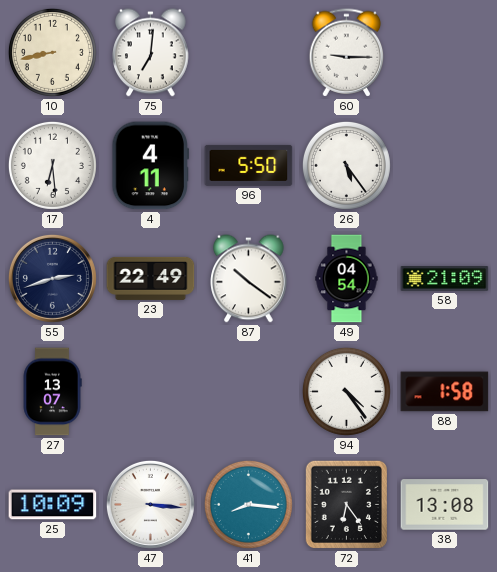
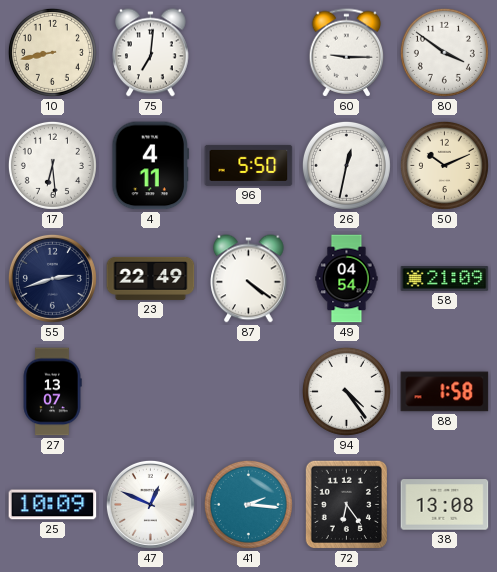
80: none -> 3:51 (444, 52)
26: 5:24 -> 12:32 (346, 165)
50: none -> 10:11 (444, 165)
87: 10:21 -> 4:21 (249, 279)
47: 3:16 -> 12:49 (150, 504)
41: 8:16 -> 2:16 (248, 504)
